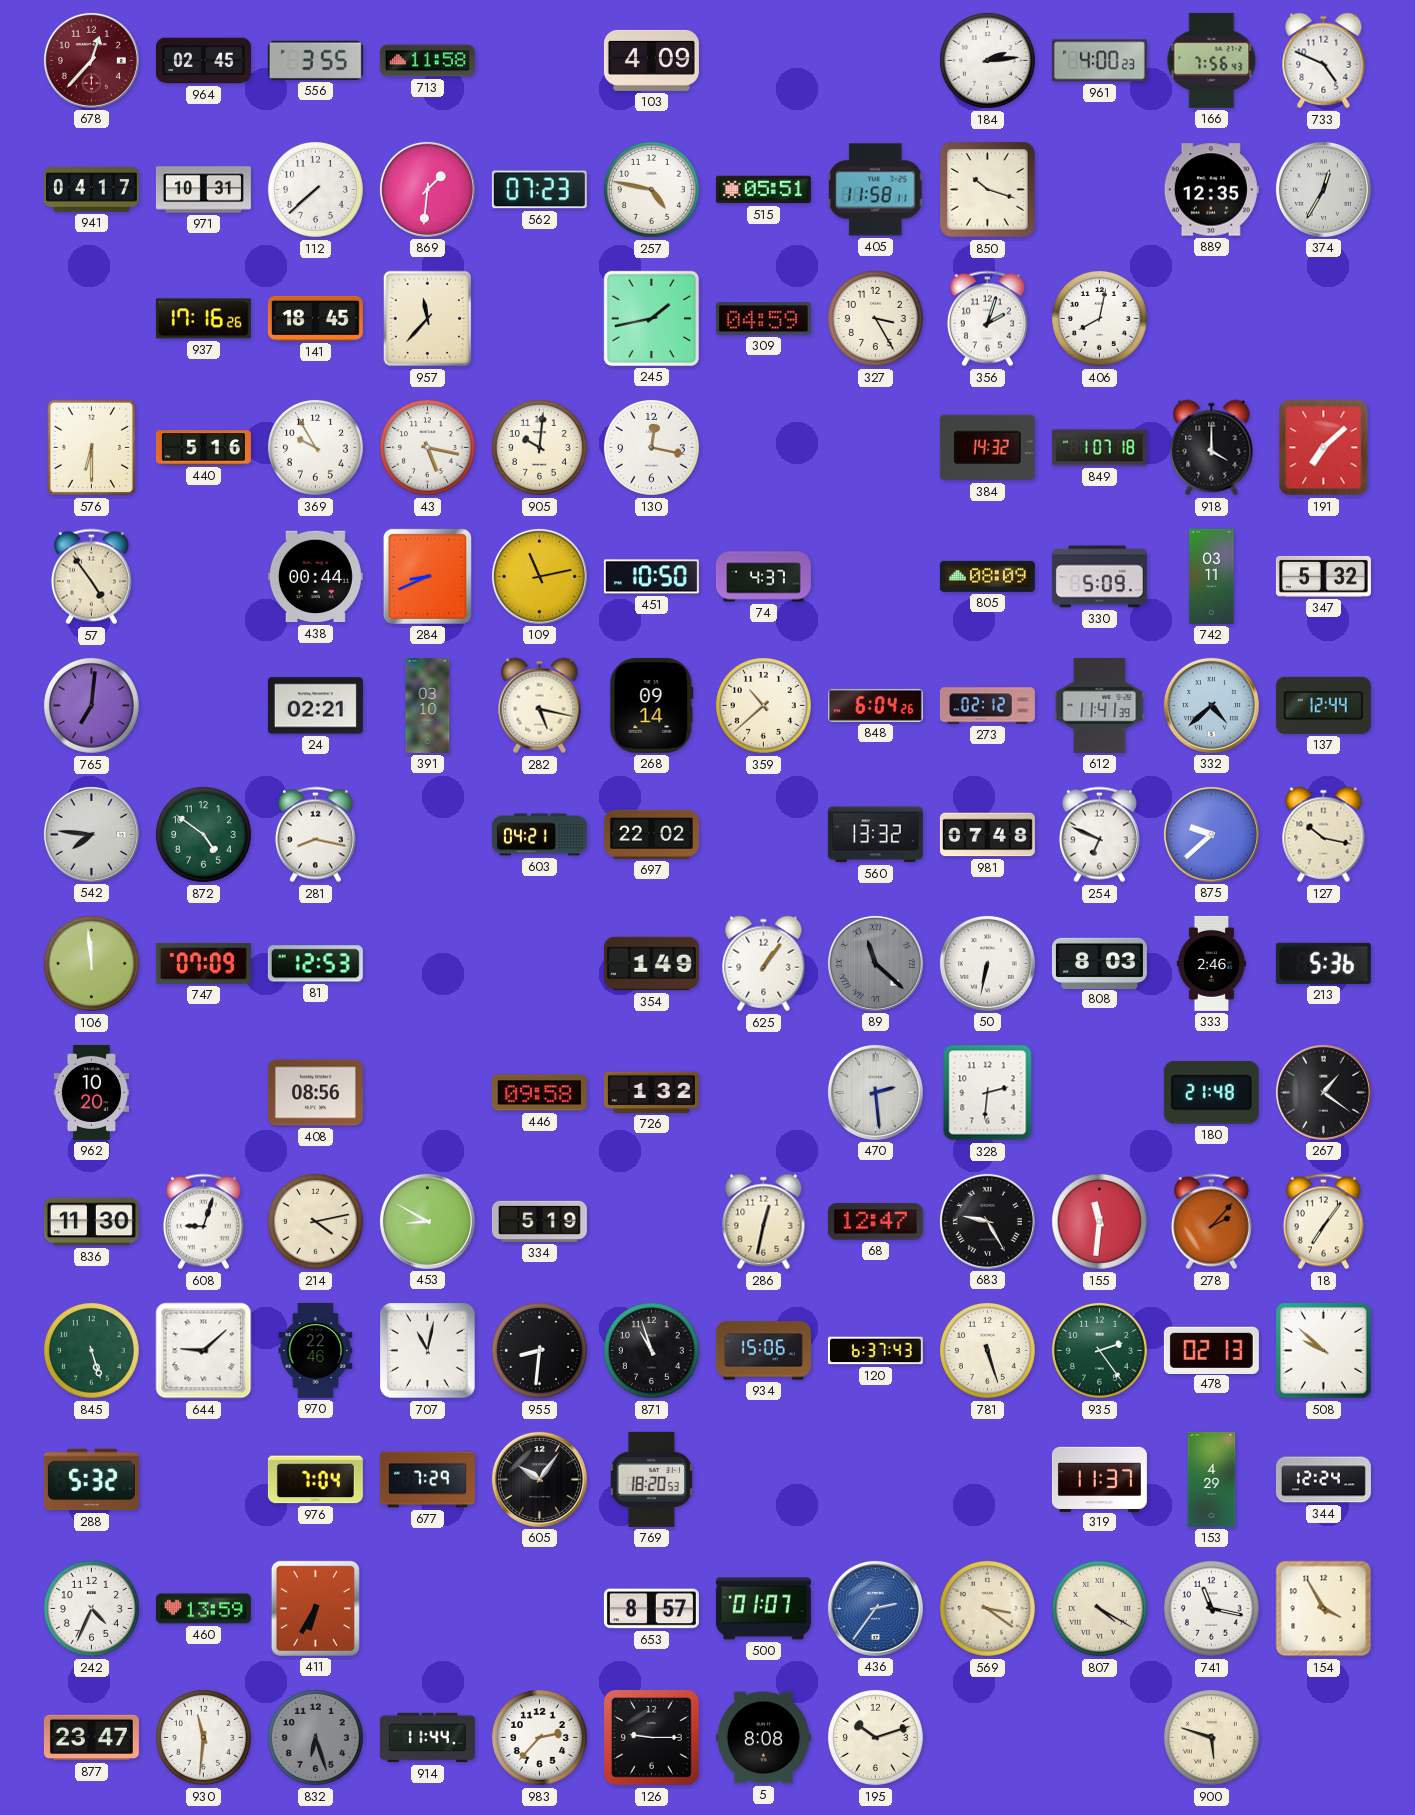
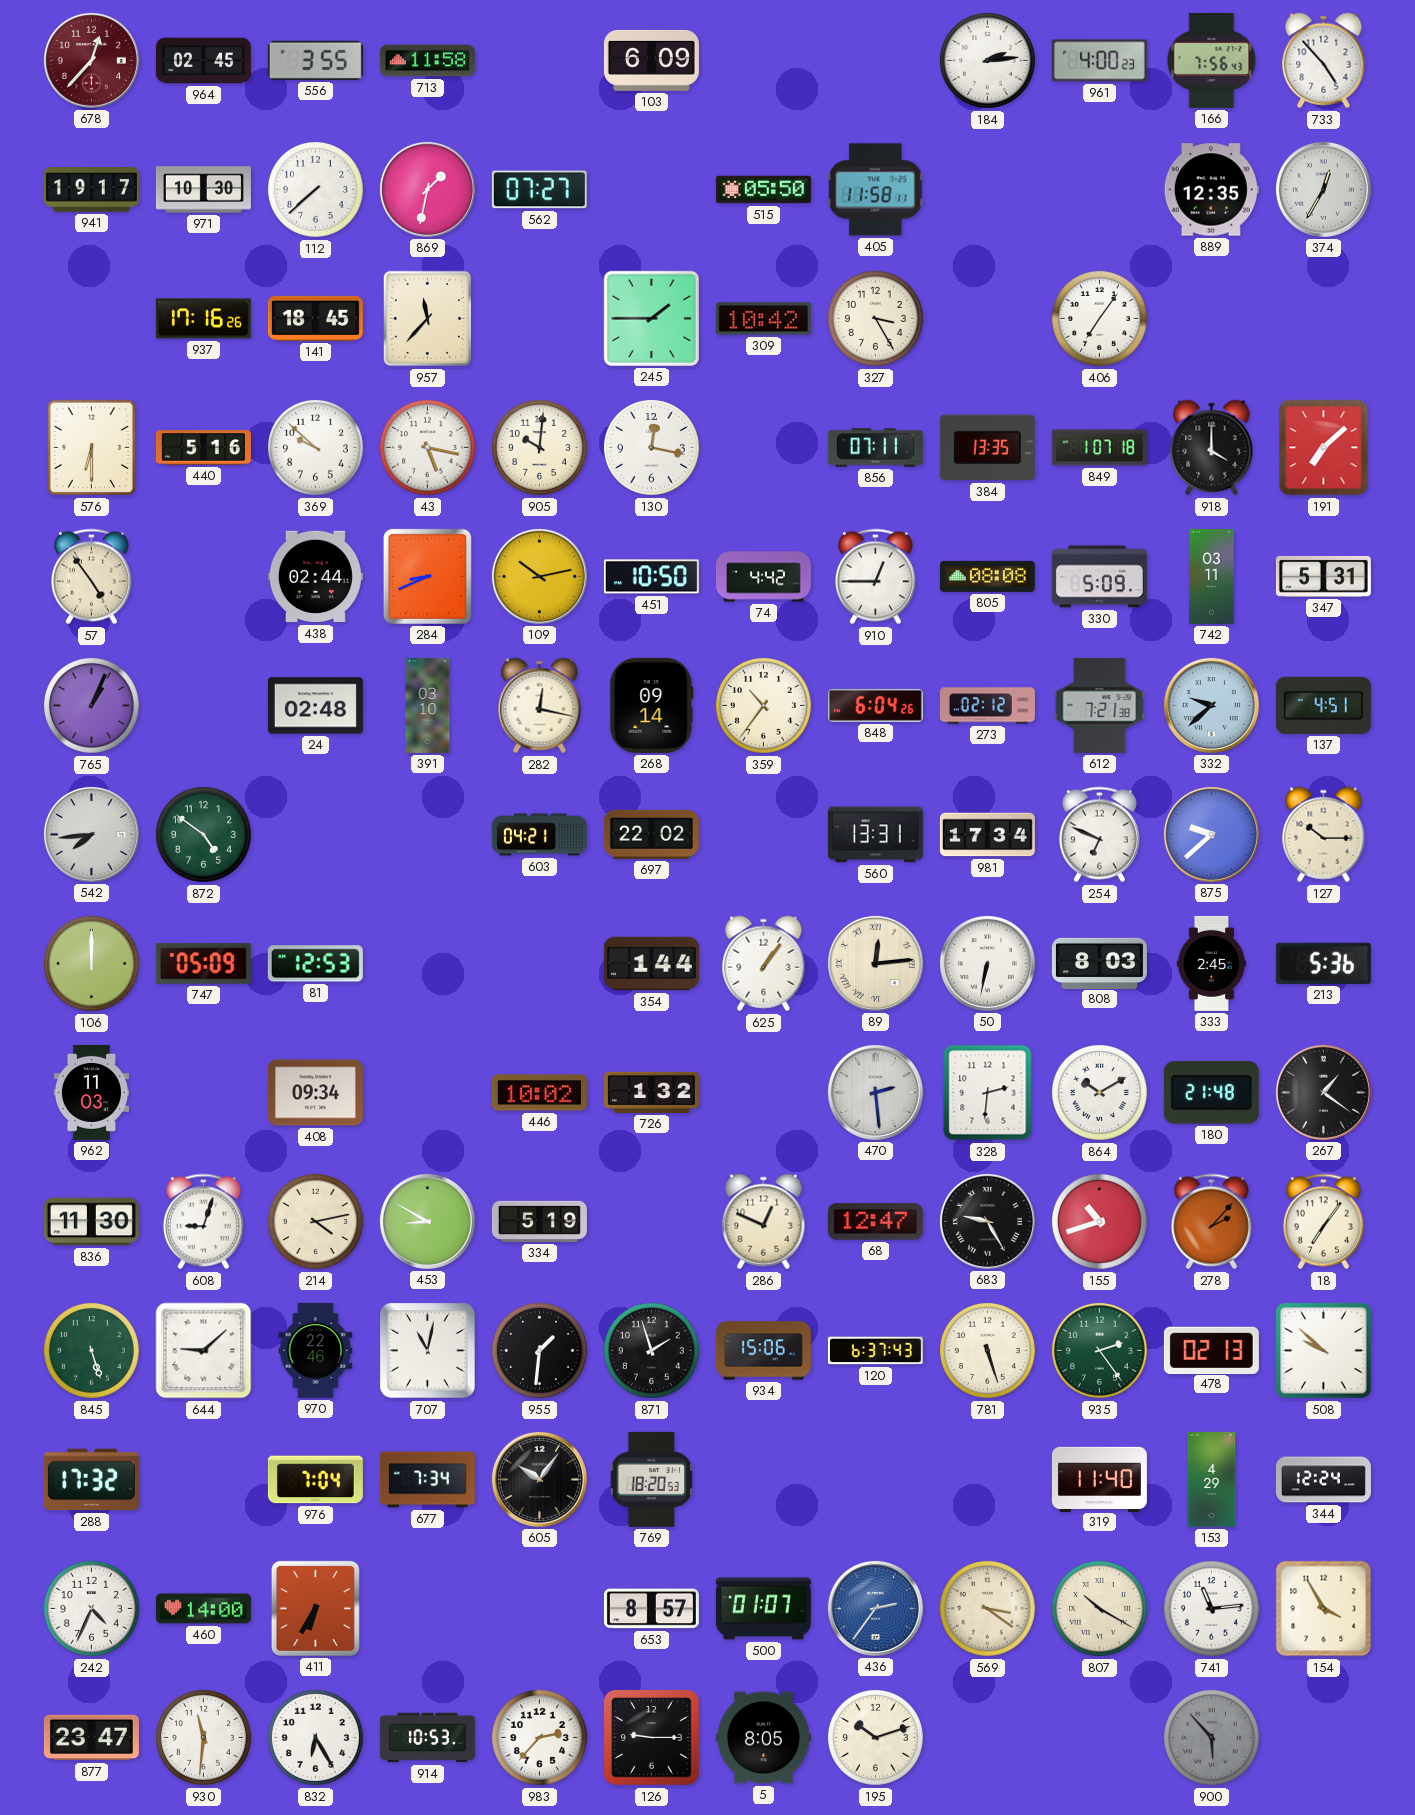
103: 4:09 -> 6:09 (651, 60)
733: 4:49 -> 4:53 (1324, 61)
941: 04:17 -> 19:17 (91, 190)
971: 10:31 -> 10:30 (203, 190)
869: 1:31 -> 1:32 (427, 189)
562: 07:23 -> 07:27 (539, 190)
257: 4:47 -> none (651, 189)
515: 05:51 -> 05:50 (763, 190)
850: 10:18 -> none (988, 190)
245: 1:43 -> 1:45 (651, 318)
309: 04:59 -> 10:42 (763, 319)
356: 2:03 -> none (987, 319)
406: 8:02 -> 7:06 (1099, 318)
369: 9:55 -> 9:52 (315, 447)
856: none -> 07:11 (875, 448)
384: 14:32 -> 13:35 (987, 448)
438: 00:44 -> 02:44 (315, 577)
109: 11:13 -> 10:13 (539, 576)
74: 4:37 -> 4:42 (763, 577)
910: none -> 12:45 (875, 577)
805: 08:09 -> 08:08 (987, 576)
347: 5:32 -> 5:31 (1323, 576)
765: 7:01 -> 1:04 (91, 705)
24: 02:21 -> 02:48 (315, 706)
282: 5:17 -> 12:17 (540, 706)
359: 10:38 -> 10:36 (763, 705)
612: 11:41 -> 7:21 (1100, 705)
332: 4:38 -> 9:38 (1211, 705)
137: 12:44 -> 4:51 (1323, 705)
542: 7:46 -> 7:44 (91, 834)
281: 8:17 -> none (315, 835)
560: 13:32 -> 13:31 (875, 835)
981: 07:48 -> 17:34 (987, 835)
127: 10:17 -> 10:15 (1324, 835)
106: 11:59 -> 12:00 (91, 963)
747: 07:09 -> 05:09 (203, 964)
354: 1:49 -> 1:44 (651, 964)
89: 11:22 -> 12:14 (875, 963)
89 dial: grey -> cream (875, 963)
333: 2:46 -> 2:45 (1212, 963)
962: 10:20 -> 11:03 (91, 1092)
408: 08:56 -> 09:34 (315, 1093)
446: 09:58 -> 10:02 (539, 1093)
864: none -> 10:10 (1099, 1092)
286: 12:32 -> 12:49 (764, 1222)
155: 11:31 -> 10:42 (1099, 1221)
955: 8:31 -> 1:31 (539, 1350)
871: 10:57 -> 1:57 (651, 1350)
288: 5:32 -> 17:32 (91, 1480)
677: 7:29 -> 7:34 (427, 1480)
319: 11:37 -> 11:40 (1099, 1479)
460: 13:59 -> 14:00 (203, 1609)
807: 4:20 -> 10:20 (1099, 1608)
741: 11:17 -> 11:14 (1211, 1608)
832: 6:27 -> 6:25 (315, 1737)
832 dial: grey -> white (315, 1737)
914: 11:44 -> 10:53 (427, 1738)
5: 8:08 -> 8:05 (763, 1738)
900: 5:48 -> 5:53 (1211, 1737)
900 dial: cream -> grey (1211, 1737)
